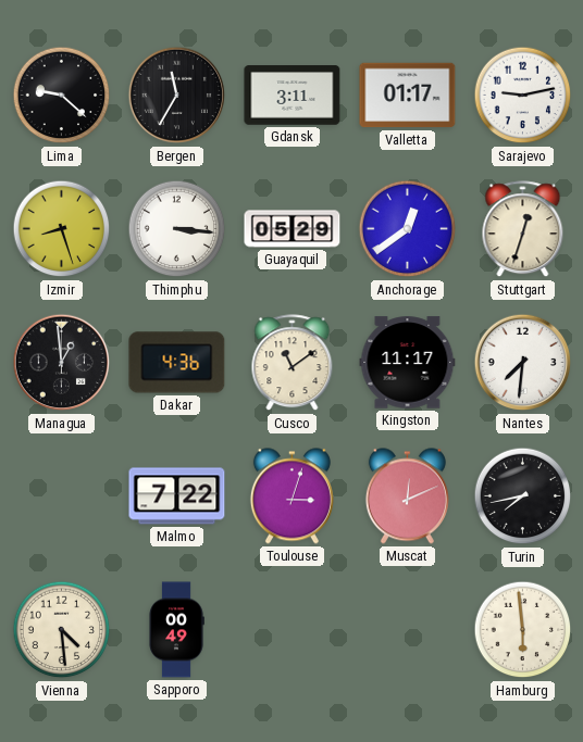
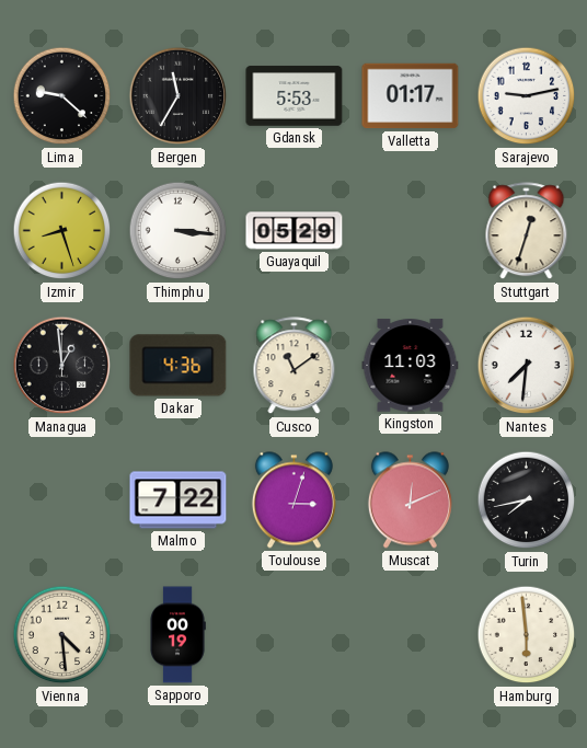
Gdansk: 3:11 -> 5:53 (295, 96)
Anchorage: 12:39 -> none (408, 229)
Kingston: 11:17 -> 11:03 (411, 366)
Sapporo: 00:49 -> 00:19 (177, 635)
